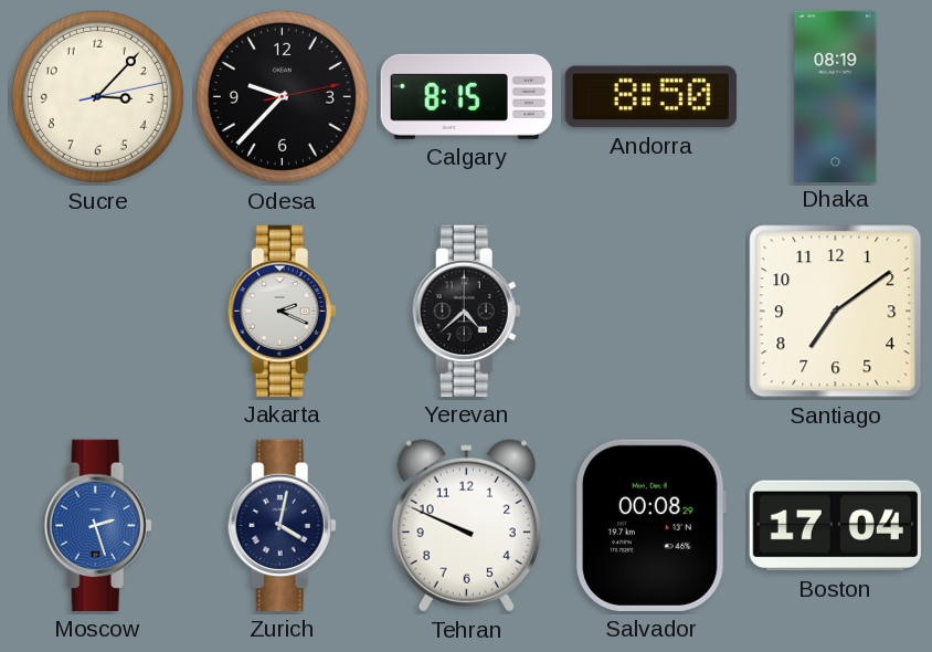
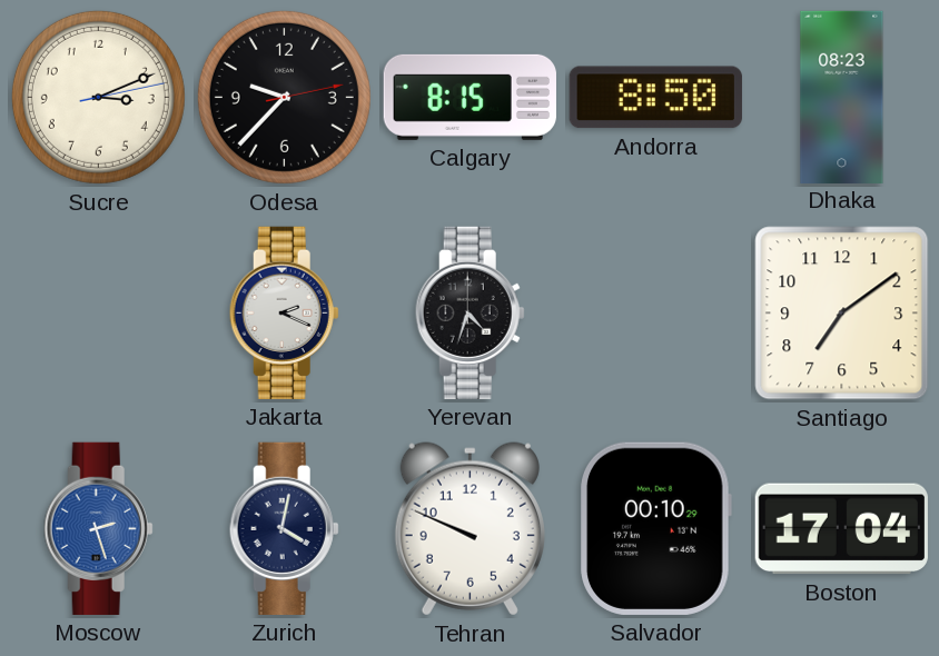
Sucre: 3:07 -> 3:11 (98, 97)
Dhaka: 08:19 -> 08:23 (842, 97)
Yerevan: 4:38 -> 4:33 (469, 312)
Salvador: 00:08 -> 00:10 (655, 528)
